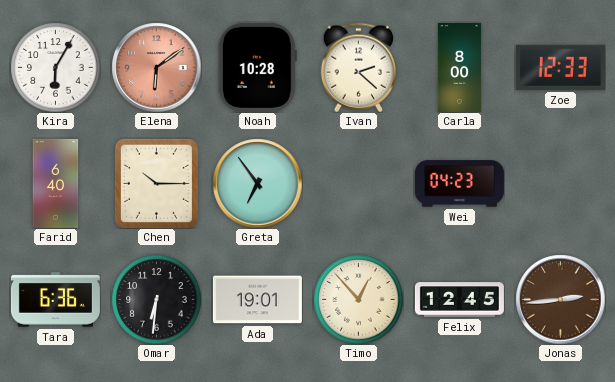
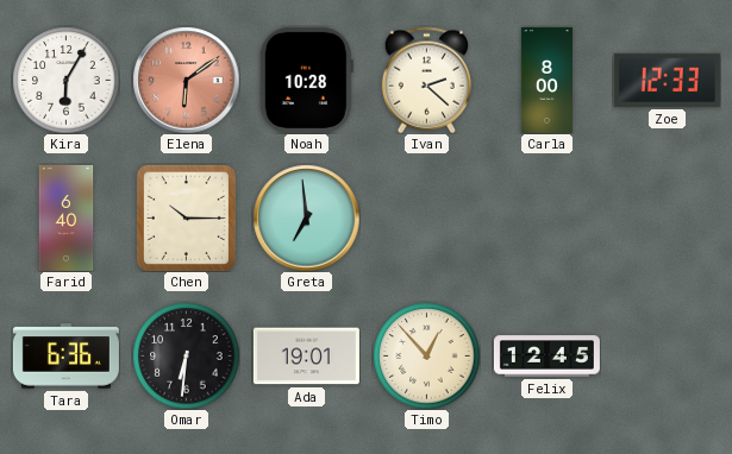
Greta: 6:54 -> 6:59 (306, 217)
Wei: 04:23 -> none (459, 184)
Jonas: 2:44 -> none (560, 299)
